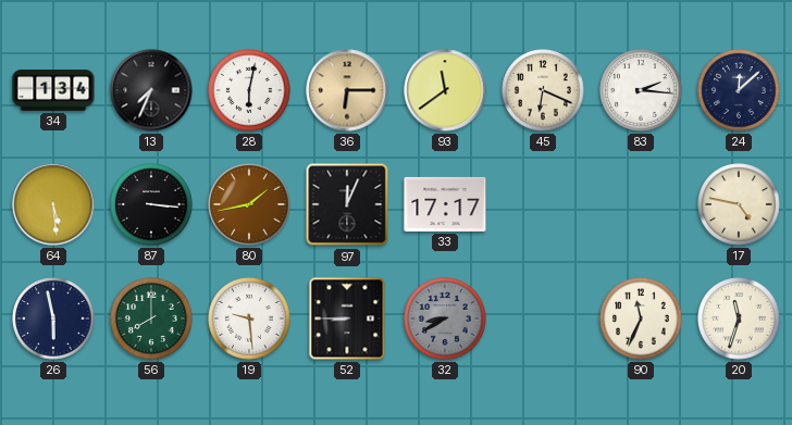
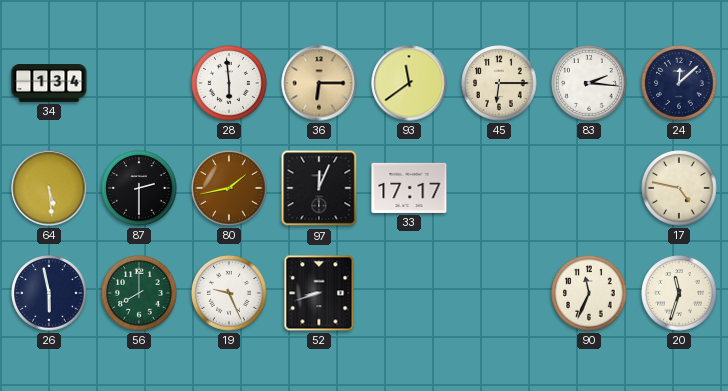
13: 7:34 -> none (151, 90)
28: 6:02 -> 5:59 (229, 83)
45: 6:19 -> 6:15 (499, 83)
87: 3:16 -> 2:30 (139, 188)
19: 9:29 -> 9:26 (229, 293)
52: 8:45 -> 8:42 (319, 293)
32: 8:40 -> none (445, 318)
